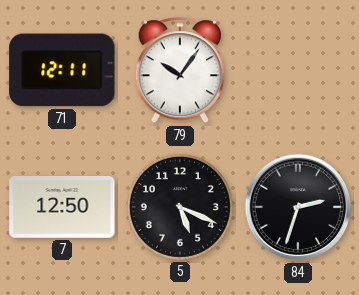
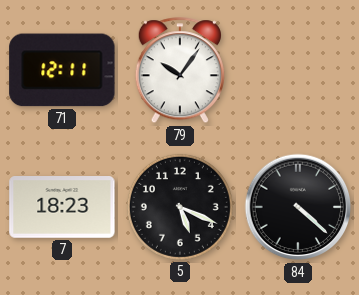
7: 12:50 -> 18:23 (62, 208)
84: 2:33 -> 4:22 (298, 207)
